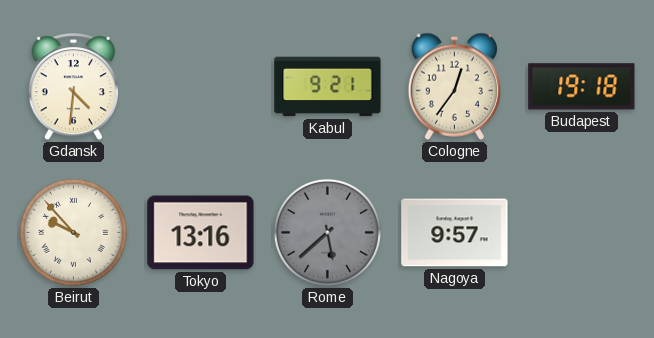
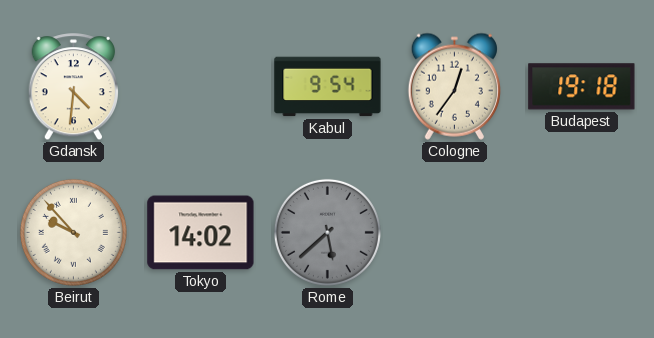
Kabul: 9:21 -> 9:54 (328, 87)
Tokyo: 13:16 -> 14:02 (201, 233)
Nagoya: 9:57 -> none (455, 233)
